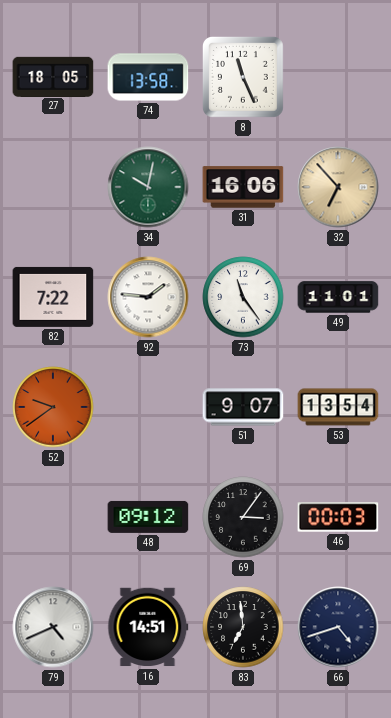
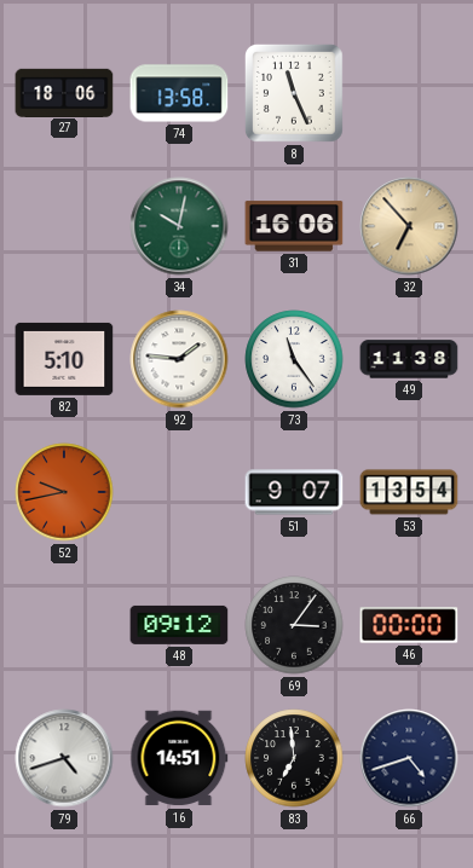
27: 18:05 -> 18:06 (64, 92)
82: 7:22 -> 5:10 (64, 359)
49: 11:01 -> 11:38 (409, 359)
52: 9:39 -> 9:43 (64, 492)
46: 00:03 -> 00:00 (409, 625)
79: 4:41 -> 4:42 (64, 758)
